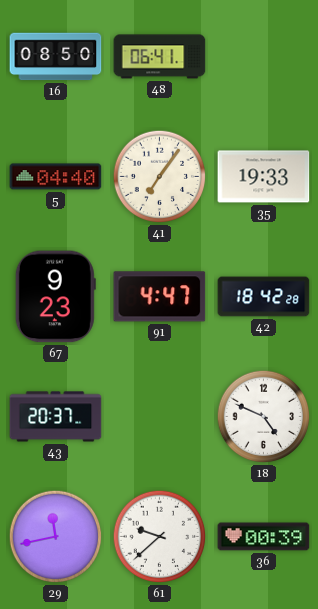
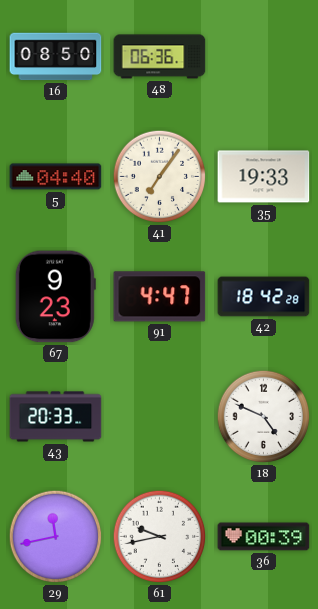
48: 06:41 -> 06:36 (160, 57)
43: 20:37 -> 20:33 (56, 417)
61: 9:38 -> 9:43 (160, 537)
